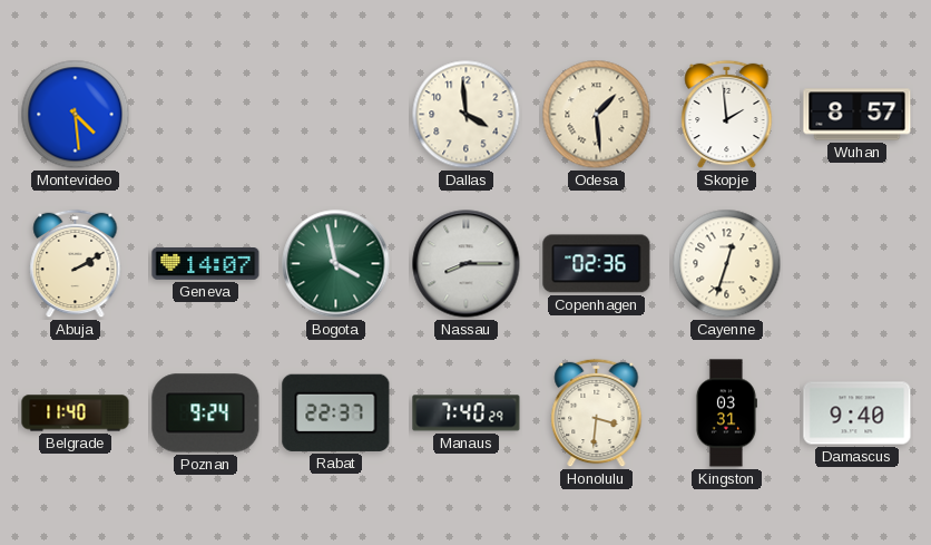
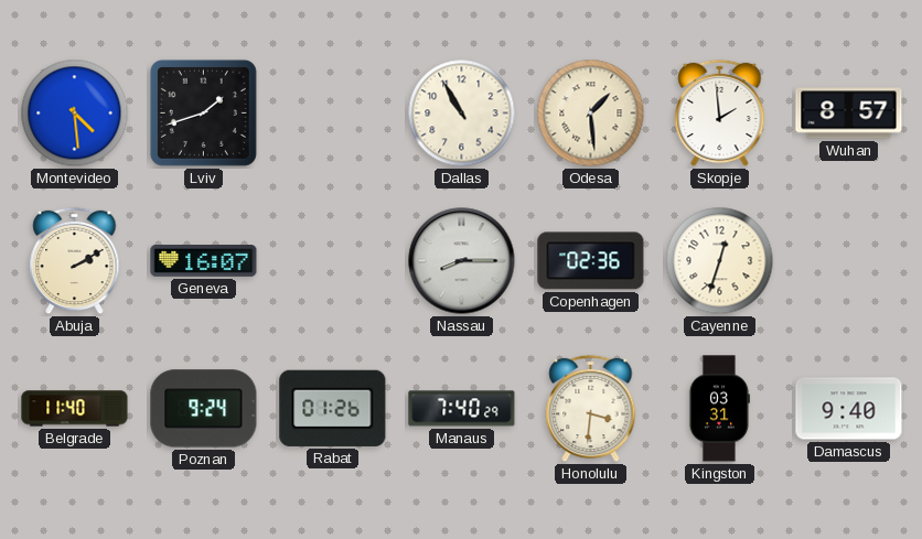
Lviv: none -> 1:42 (203, 112)
Dallas: 3:59 -> 10:55 (462, 114)
Geneva: 14:07 -> 16:07 (204, 261)
Bogota: 3:58 -> none (336, 264)
Rabat: 22:37 -> 01:26 (333, 408)
